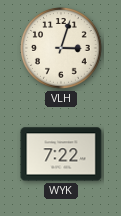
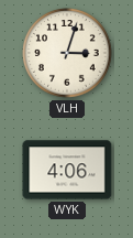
WYK: 7:22 -> 4:06 (67, 170)
